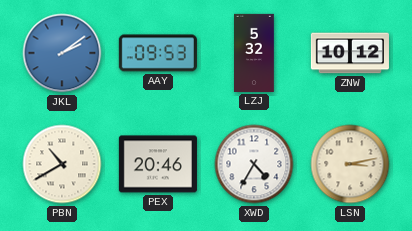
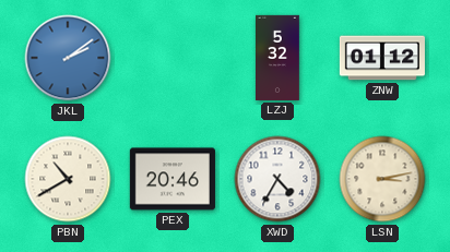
AAY: 09:53 -> none (158, 53)
ZNW: 10:12 -> 01:12 (382, 58)
